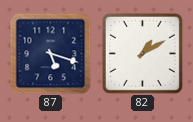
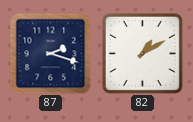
87: 5:18 -> 2:18 (50, 53)
